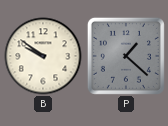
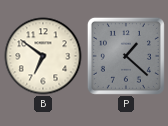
B: 9:51 -> 6:51 (43, 56)
